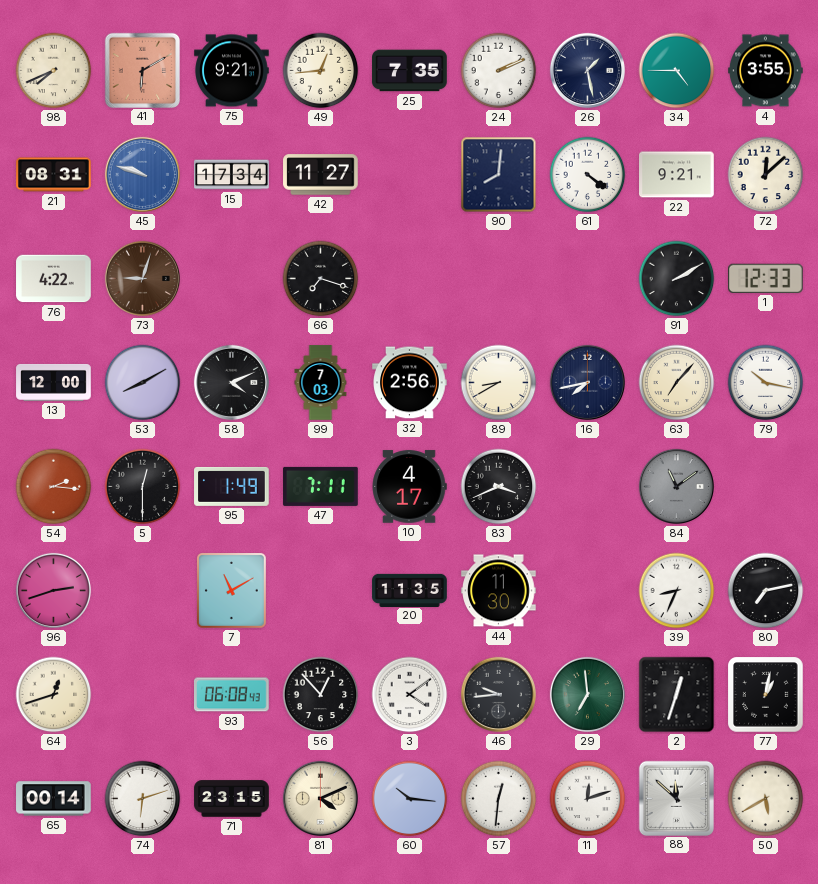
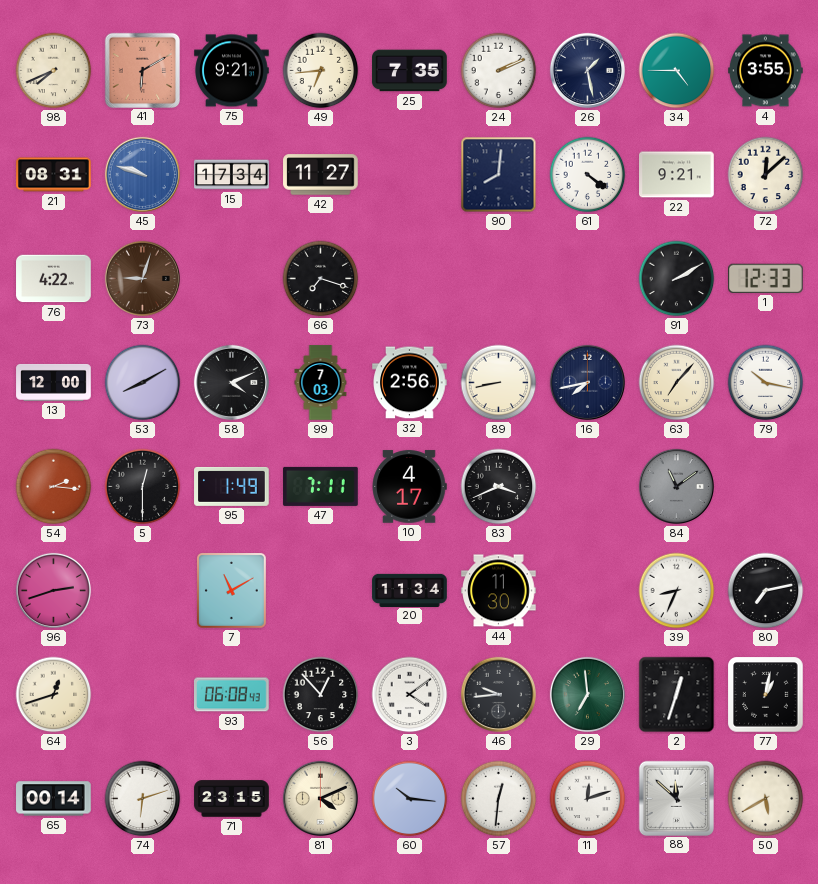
49: 12:44 -> 6:44 (321, 71)
89: 8:40 -> 8:43 (499, 383)
20: 11:35 -> 11:34 (410, 590)
